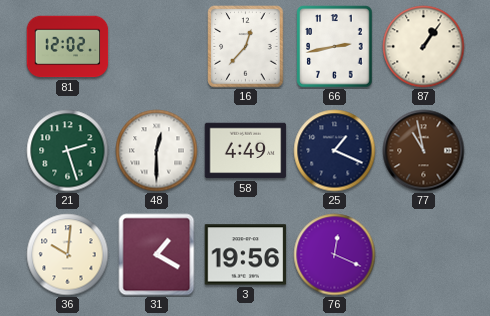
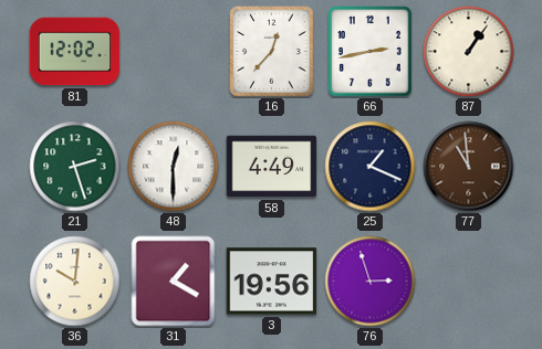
77: 10:58 -> 10:59 (469, 167)
76: 12:19 -> 2:57 (371, 282)
